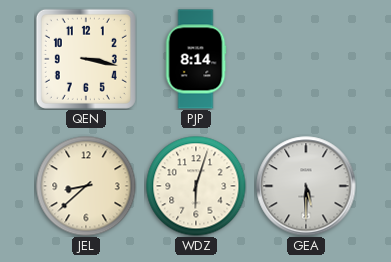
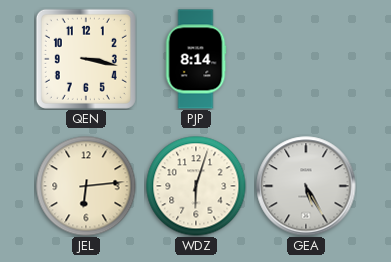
JEL: 8:38 -> 6:14 (86, 186)
GEA: 5:30 -> 5:25 (306, 186)
